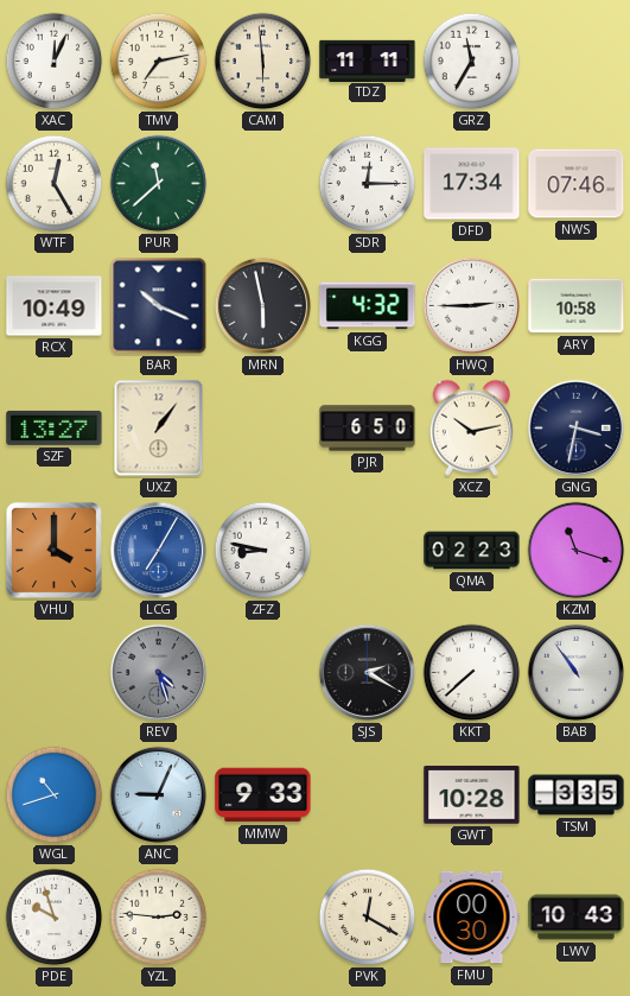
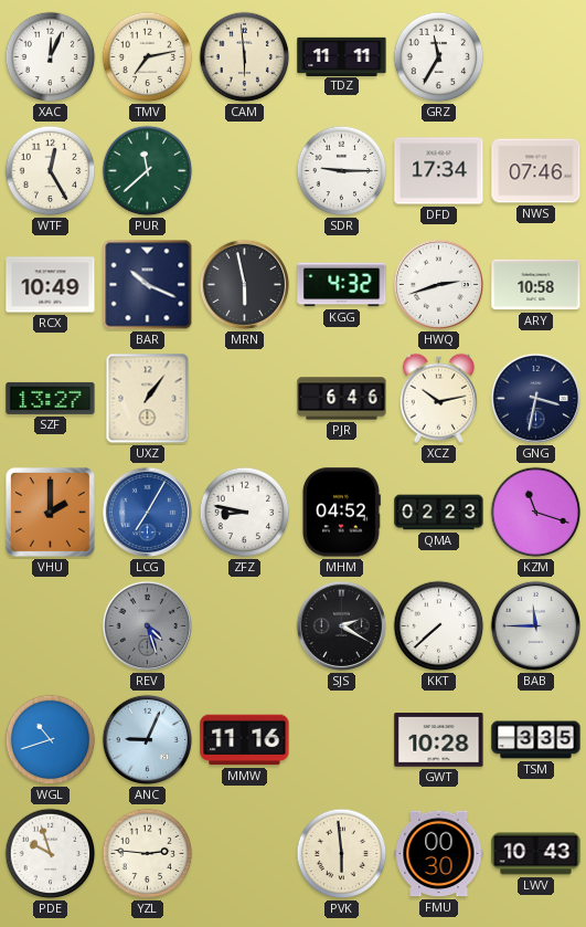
SDR: 12:15 -> 9:15 (342, 171)
HWQ: 2:45 -> 2:42 (438, 284)
PJR: 6:50 -> 6:46 (342, 399)
VHU: 4:00 -> 2:00 (50, 512)
MHM: none -> 04:52 (341, 513)
BAB: 10:54 -> 11:45 (535, 625)
MMW: 9:33 -> 11:16 (245, 740)
PVK: 12:20 -> 5:59 (342, 854)
